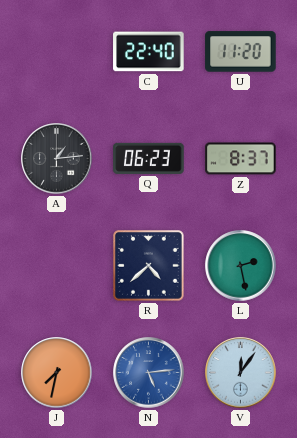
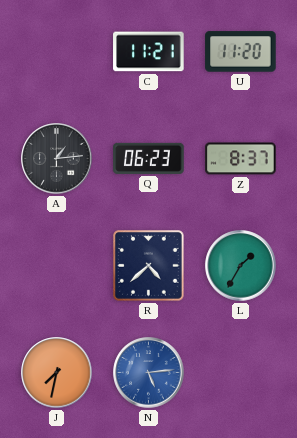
C: 22:40 -> 11:21 (149, 52)
L: 2:28 -> 1:35 (241, 266)
V: 12:06 -> none (241, 373)
